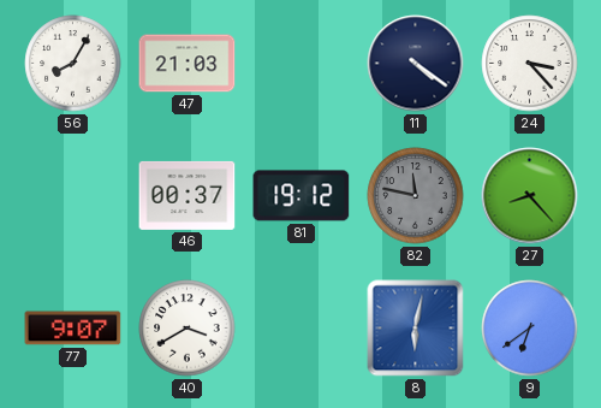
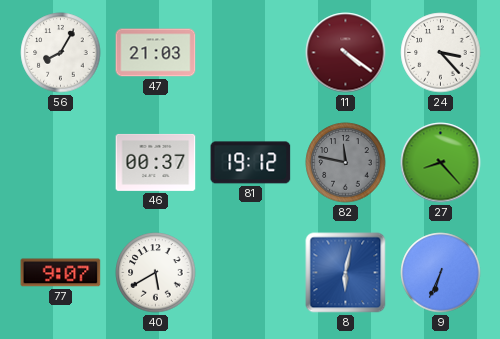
11 dial: navy -> burgundy (346, 53)
40: 3:40 -> 5:40 (156, 273)
9: 6:39 -> 6:34 (441, 273)
